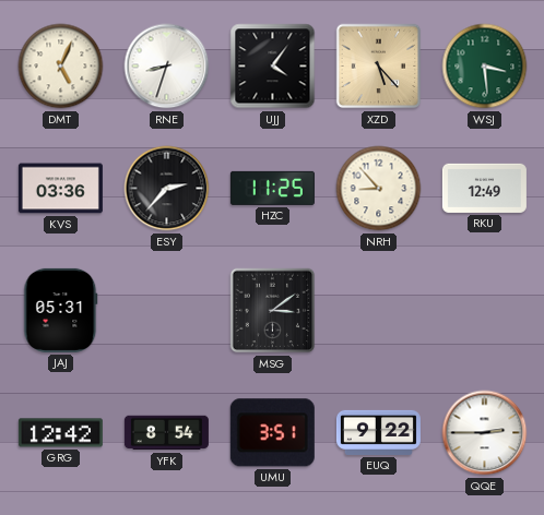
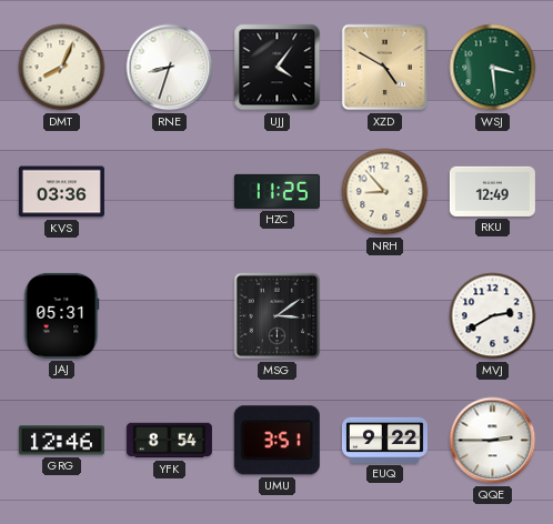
DMT: 5:04 -> 8:04 (62, 68)
XZD: 5:23 -> 4:50 (385, 68)
ESY: 2:37 -> none (167, 189)
MVJ: none -> 2:40 (493, 316)
GRG: 12:42 -> 12:46 (61, 441)
